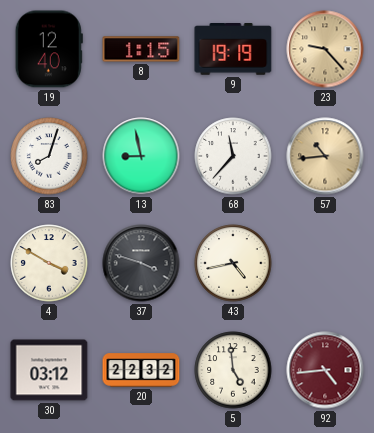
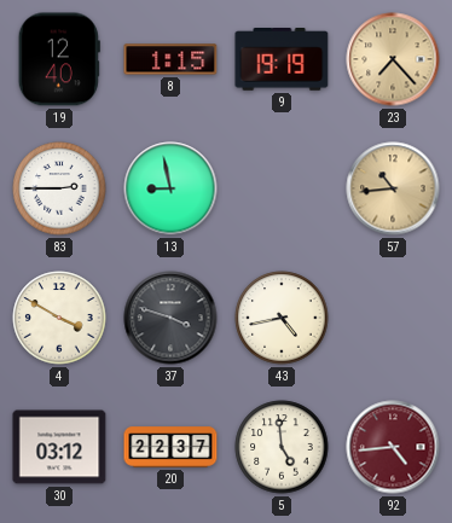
23: 9:23 -> 7:23 (393, 59)
83: 8:03 -> 2:45 (59, 188)
68: 11:37 -> none (233, 156)
20: 22:32 -> 22:37 (170, 447)
